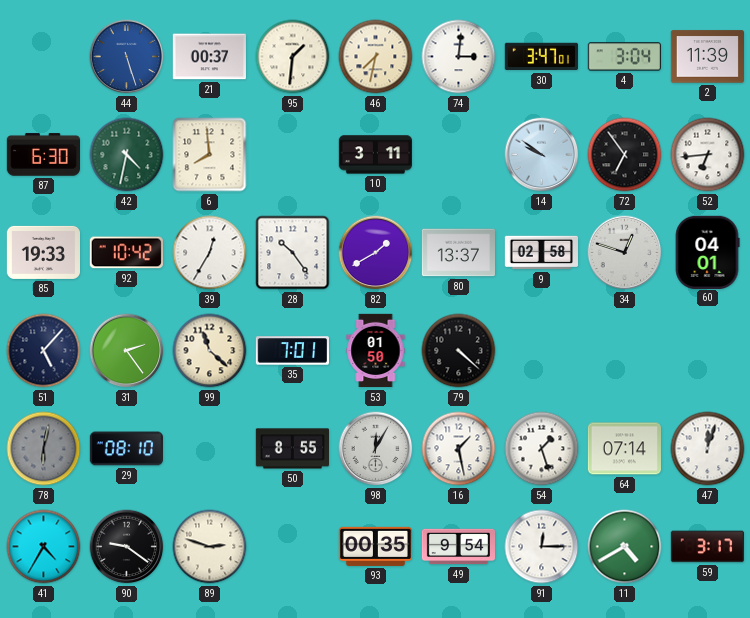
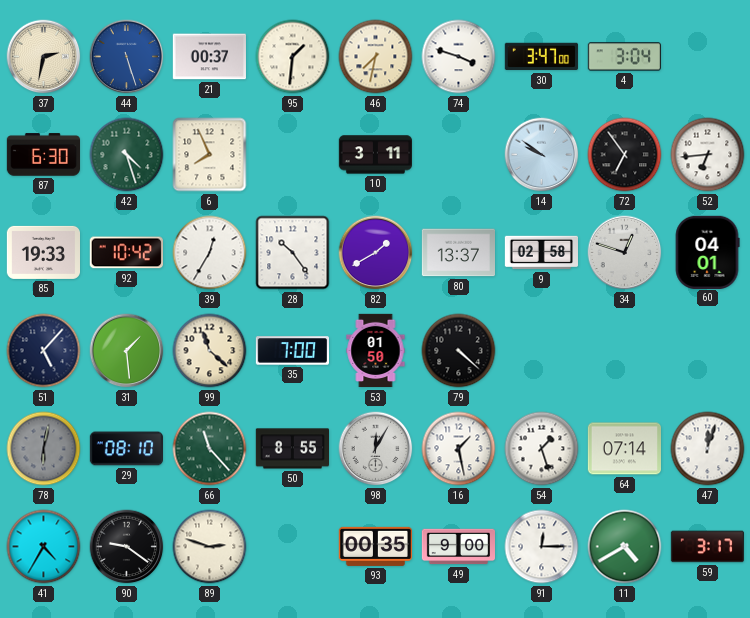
37: none -> 2:32 (44, 57)
74: 3:01 -> 3:48 (459, 57)
30: 3:47:01 -> 3:47:00 (541, 57)
2: 11:39 -> none (707, 57)
42: 4:32 -> 4:27 (127, 155)
6: 7:59 -> 7:56 (210, 155)
31: 2:24 -> 1:29 (127, 351)
35: 7:01 -> 7:00 (292, 351)
66: none -> 11:23 (210, 449)
49: 9:54 -> 9:00 (459, 547)
